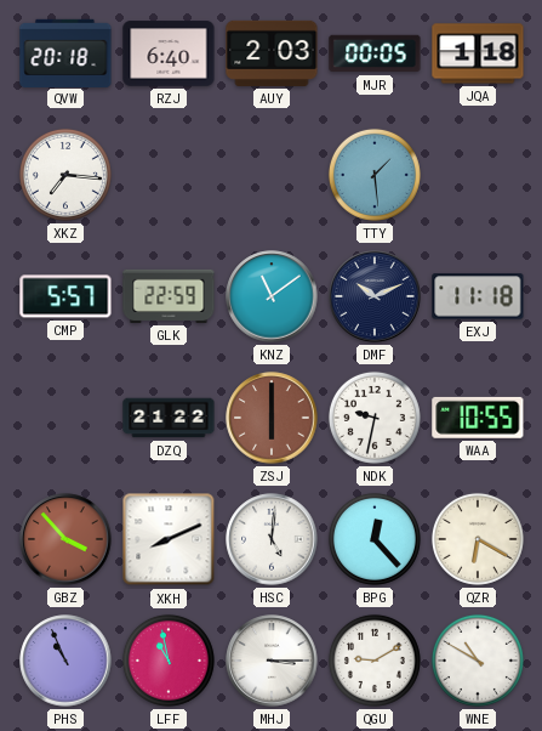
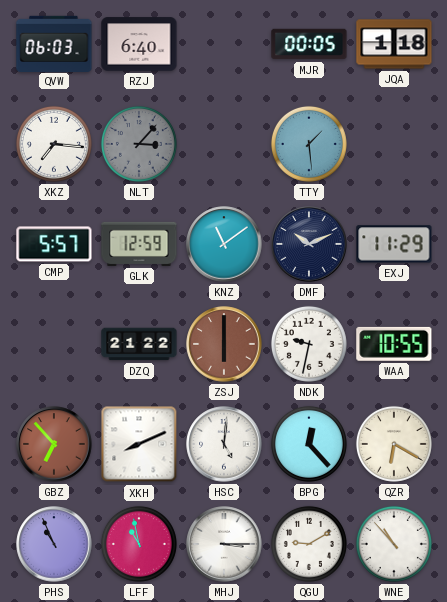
QVW: 20:18 -> 06:03 (54, 43)
AUY: 2:03 -> none (272, 53)
NLT: none -> 3:07 (139, 144)
GLK: 22:59 -> 12:59 (139, 244)
EXJ: 11:18 -> 11:29 (394, 244)
GBZ: 3:53 -> 6:53 (54, 444)
WNE: 10:50 -> 10:53 (394, 544)
